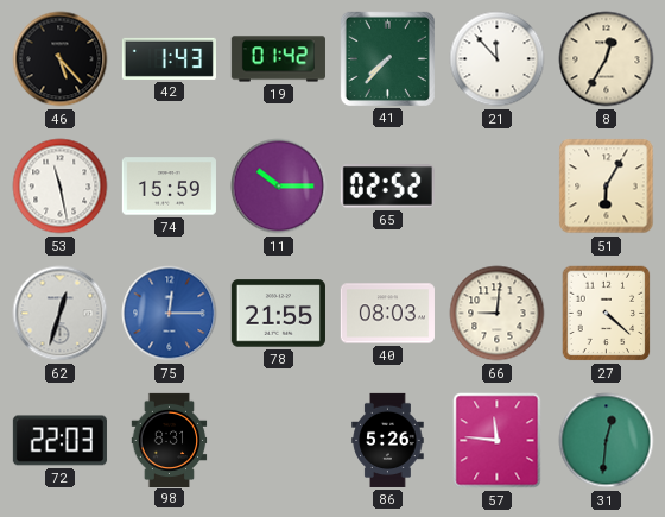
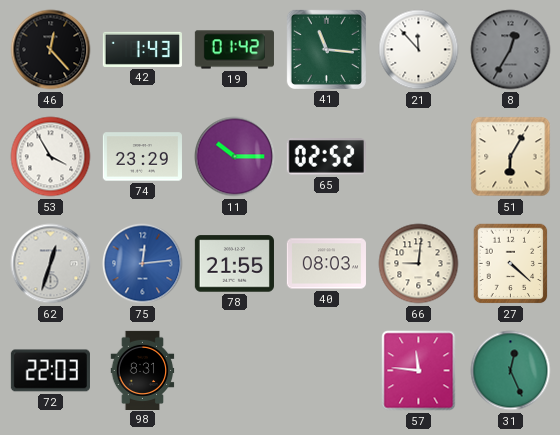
46: 5:23 -> 12:23 (51, 50)
41: 7:37 -> 11:16 (326, 49)
8 dial: cream -> grey (511, 50)
53: 11:28 -> 3:55 (51, 157)
74: 15:59 -> 23:29 (142, 157)
75: 12:15 -> 12:14 (143, 264)
86: 5:26 -> none (388, 440)
31: 12:31 -> 12:26 (511, 371)
